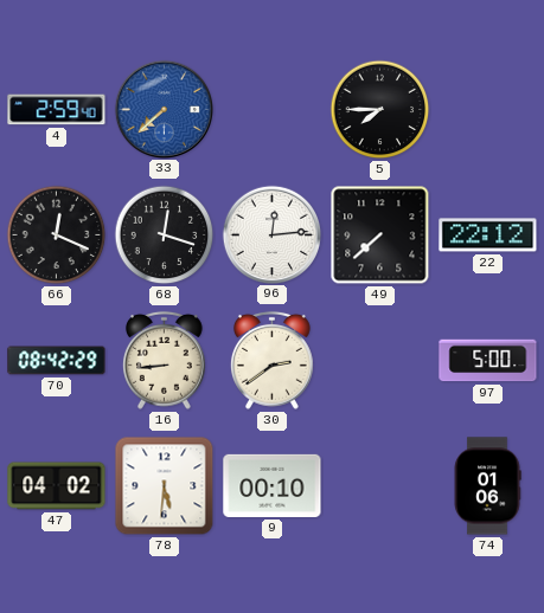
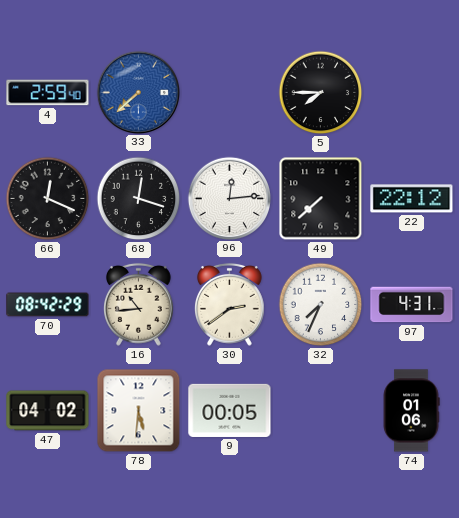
16: 8:44 -> 10:44 (139, 304)
32: none -> 7:34 (321, 305)
97: 5:00 -> 4:31 (412, 305)
9: 00:10 -> 00:05 (230, 410)
